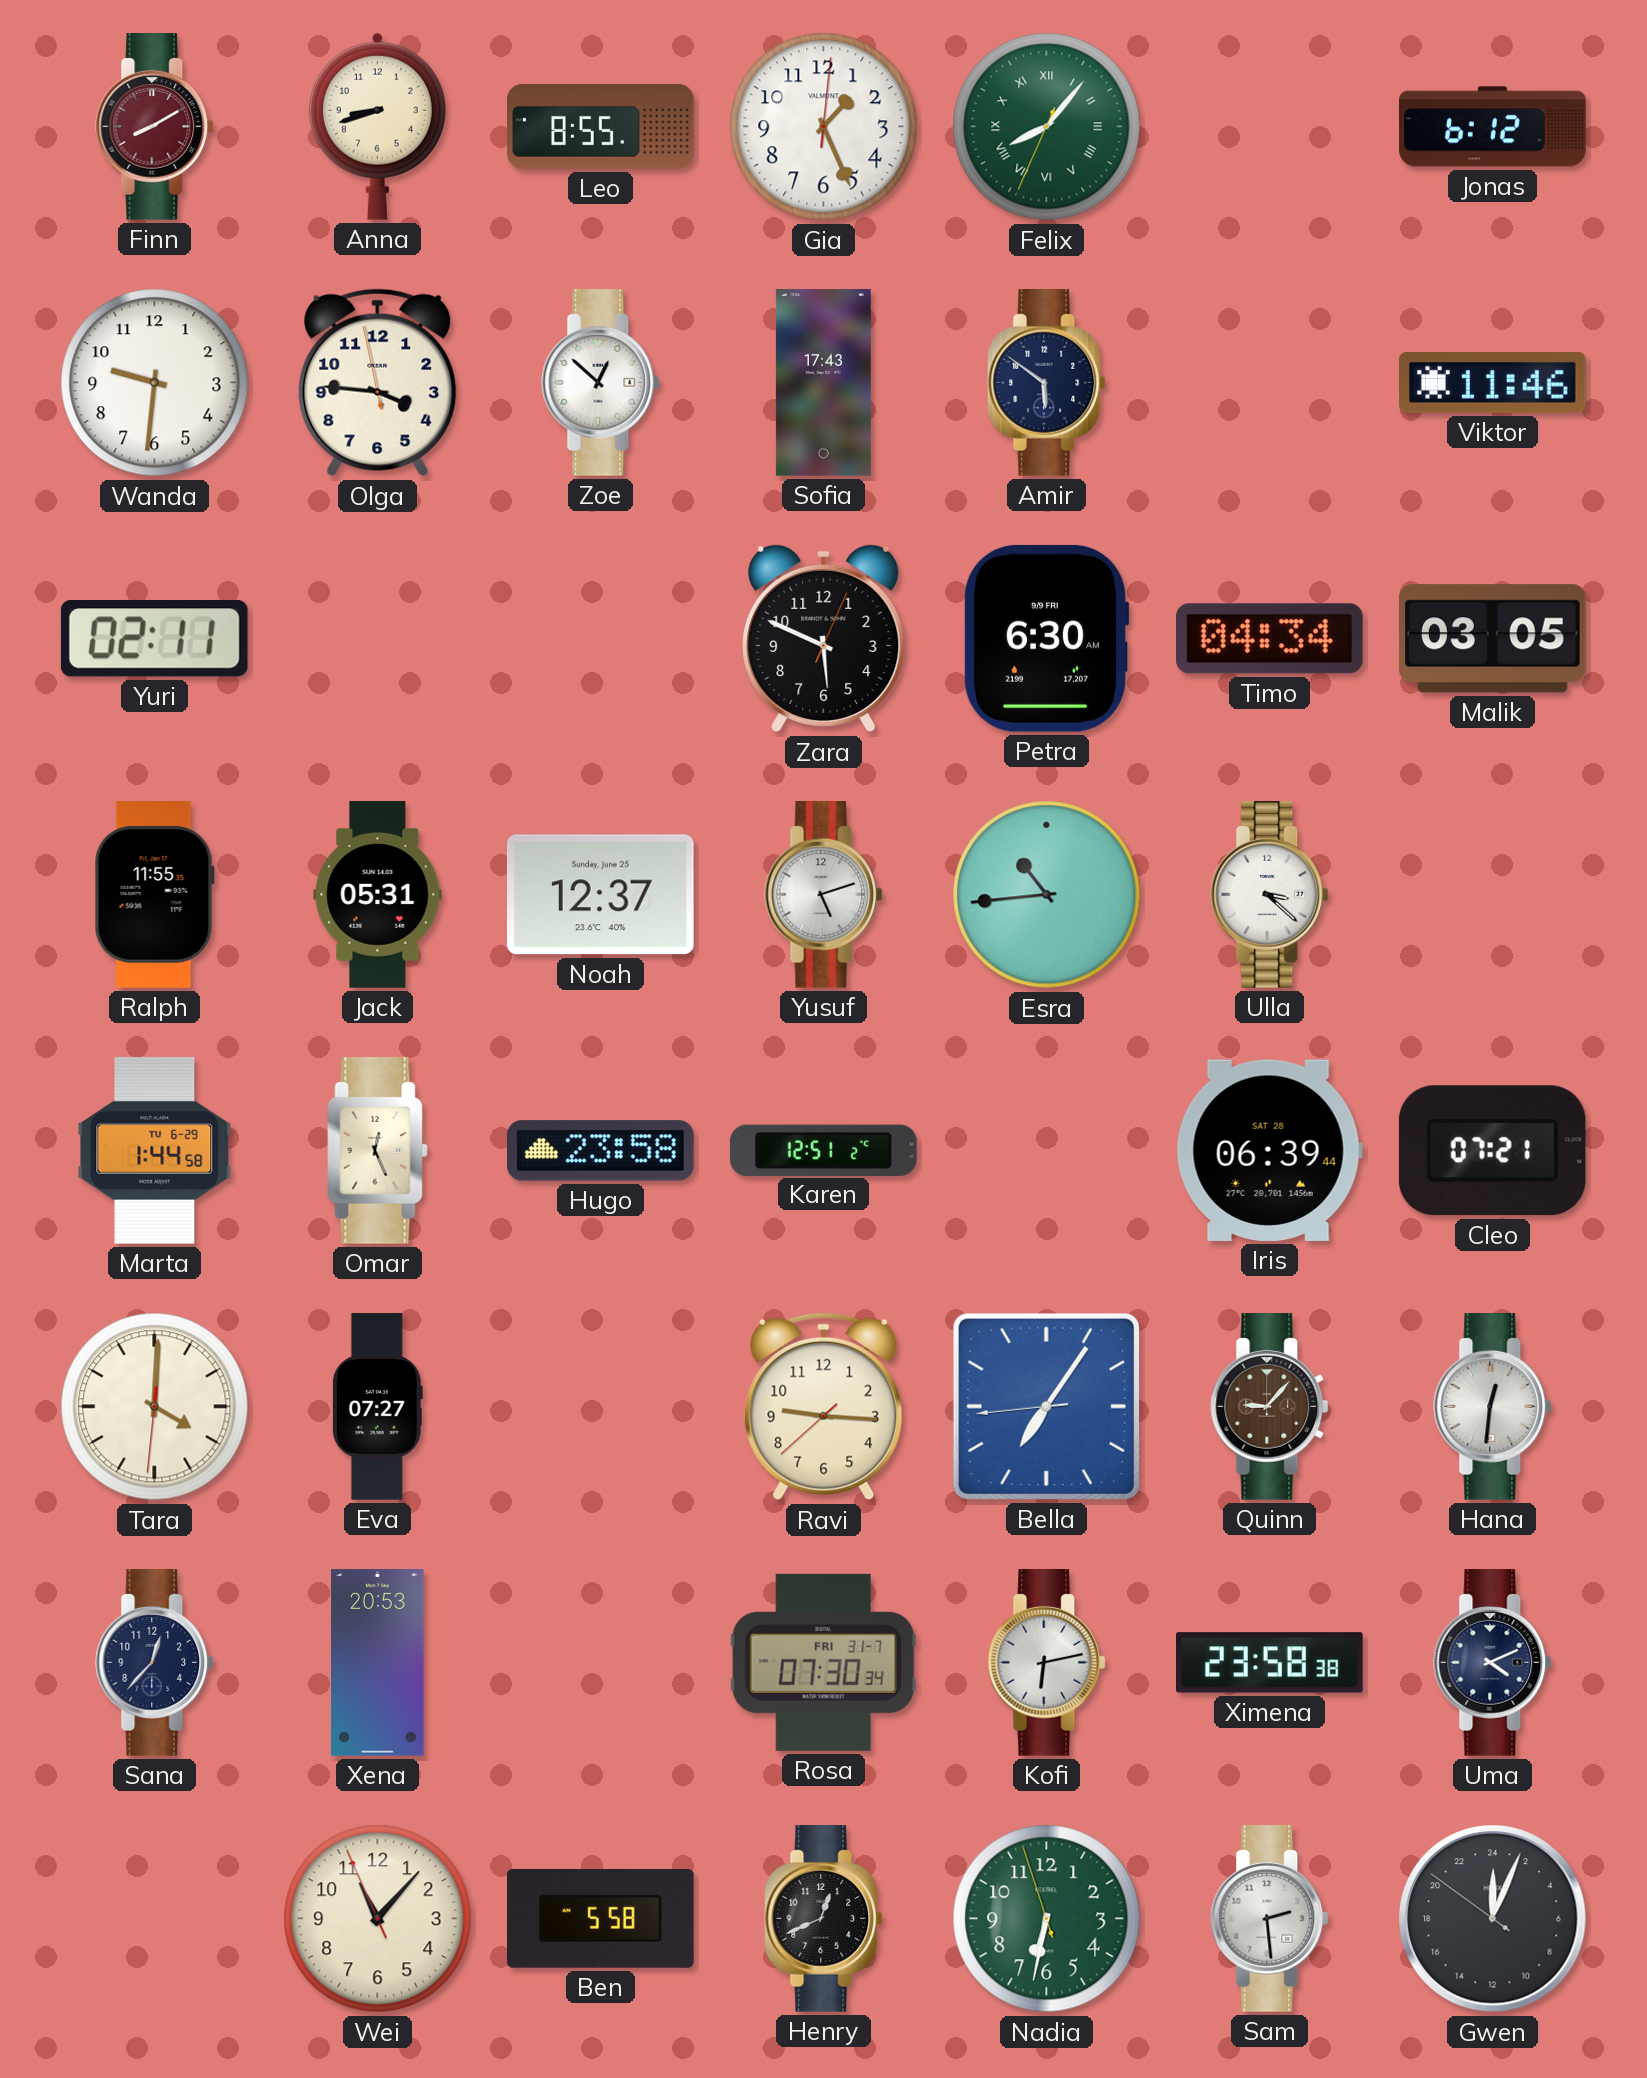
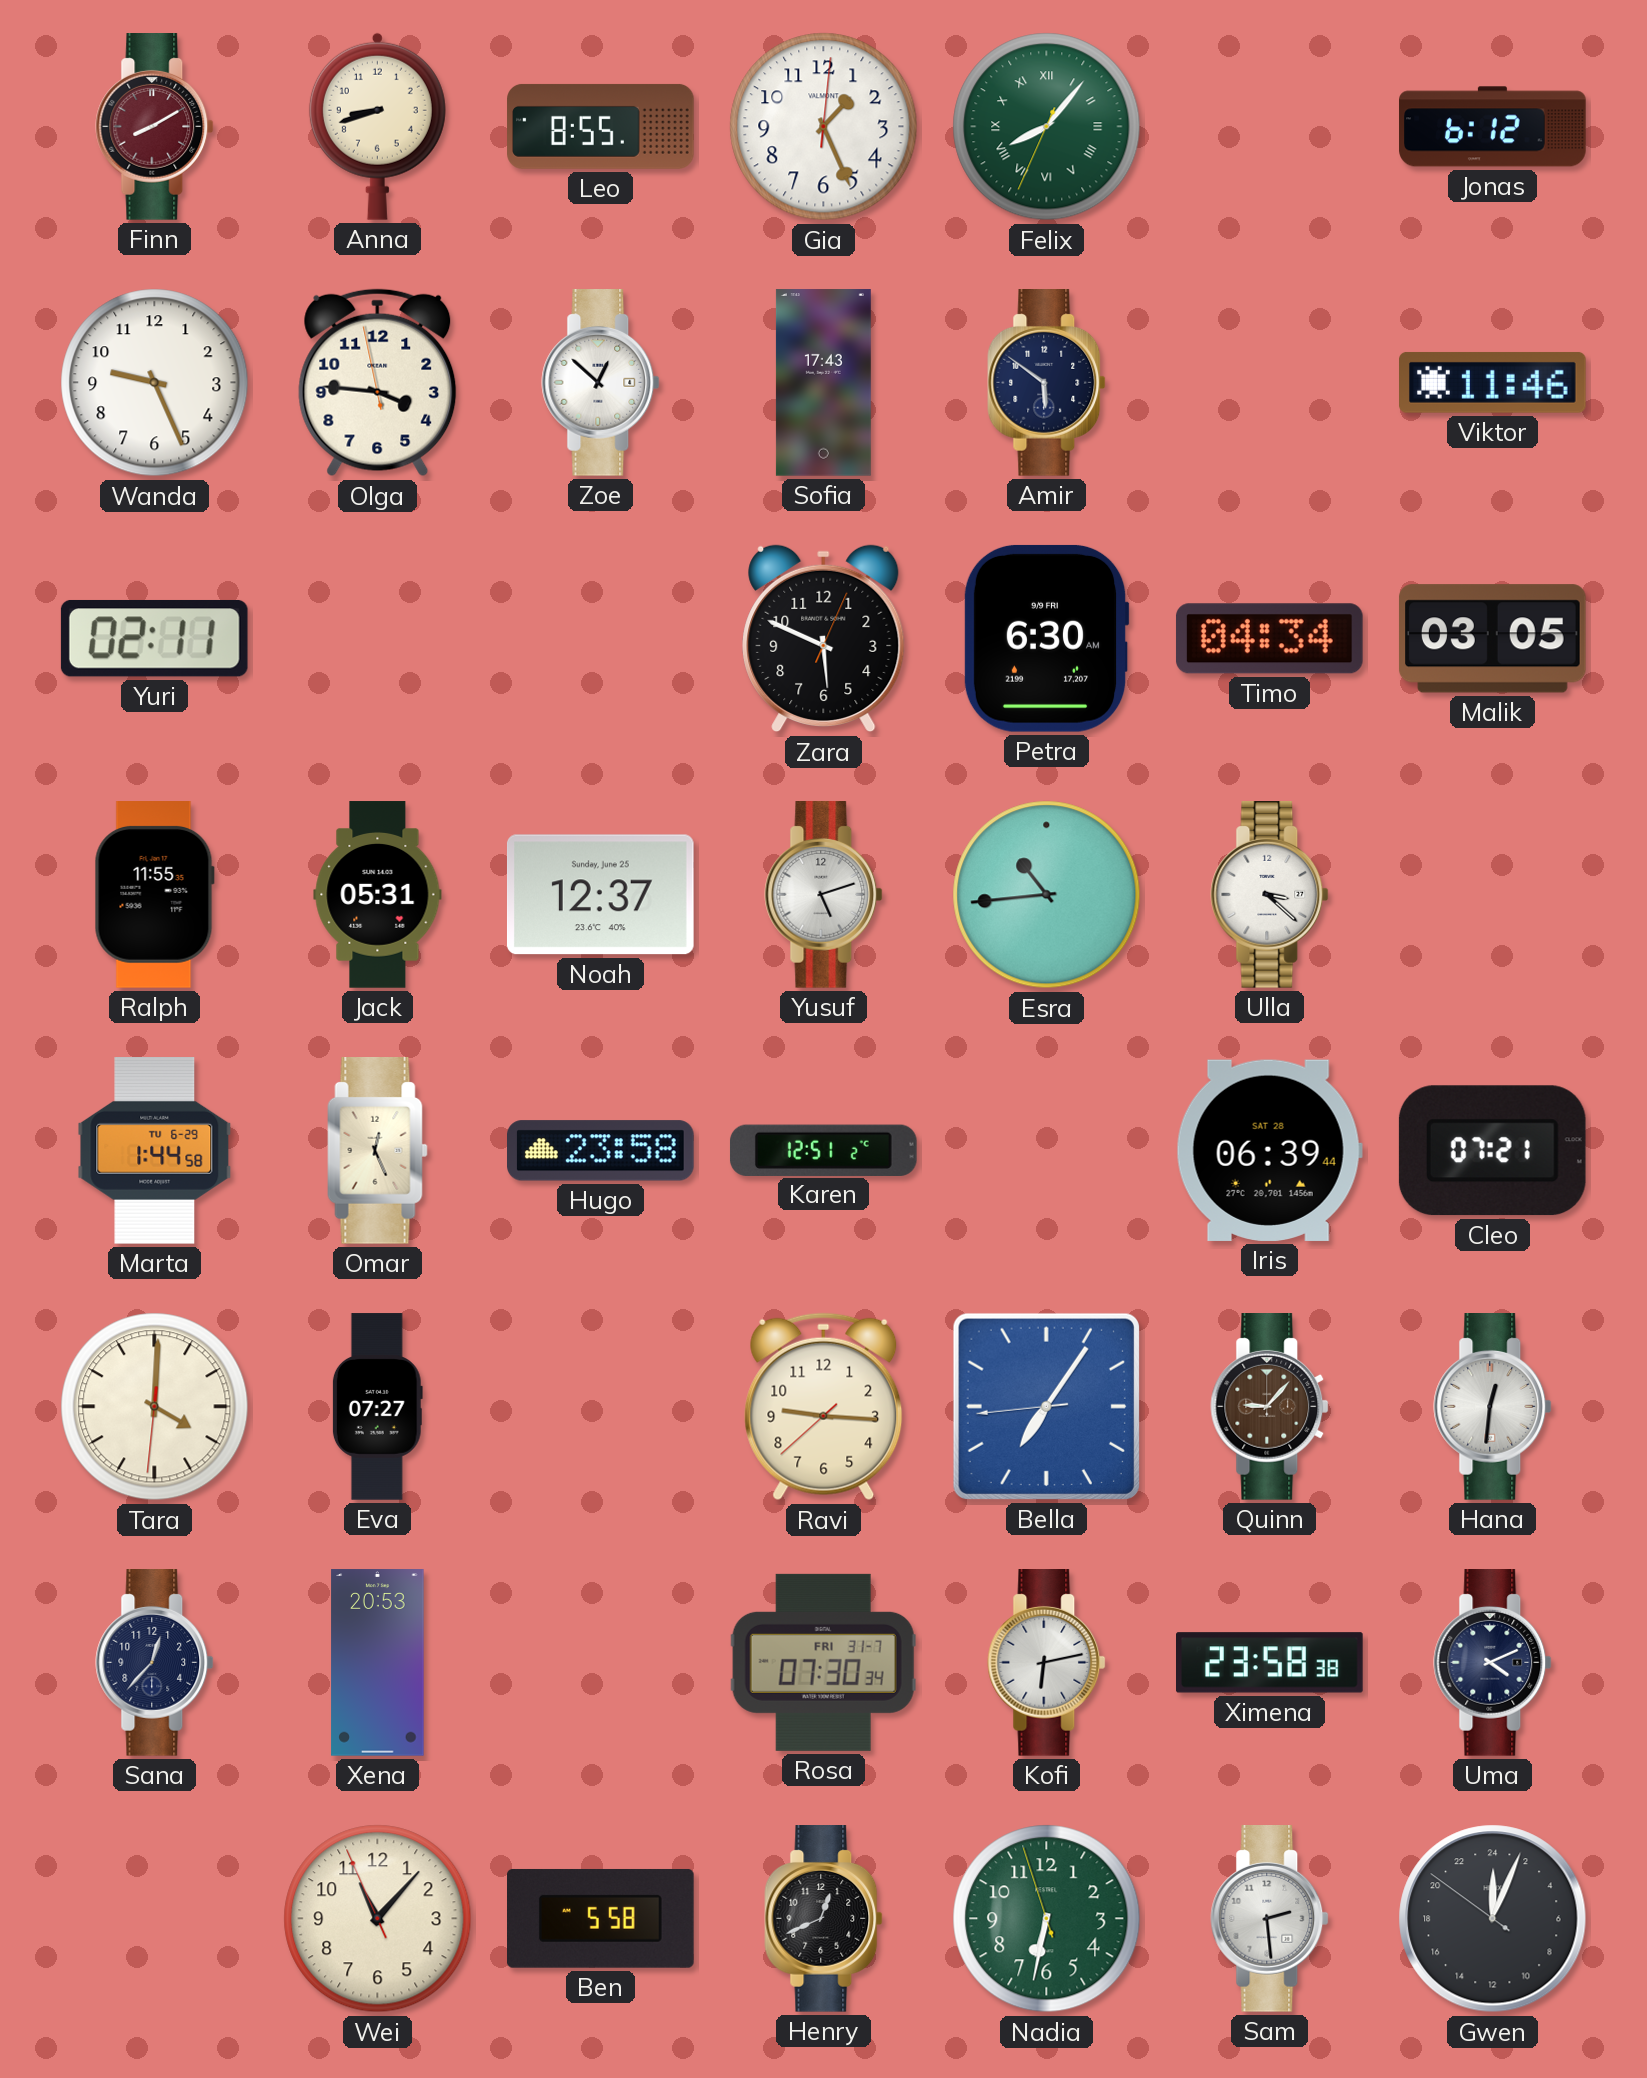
Wanda: 9:31 -> 9:26 (155, 383)
